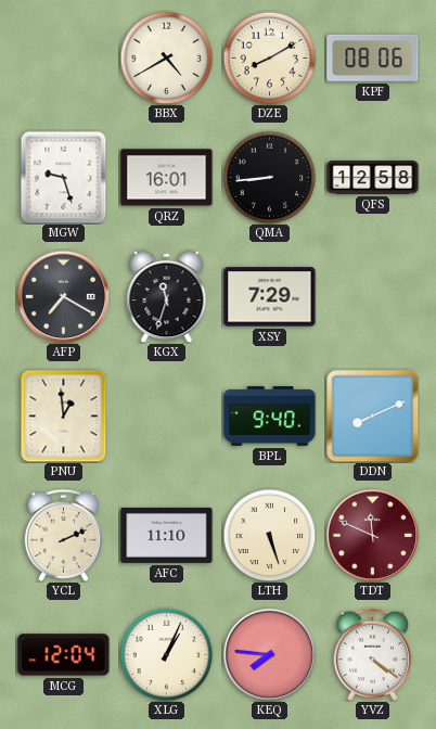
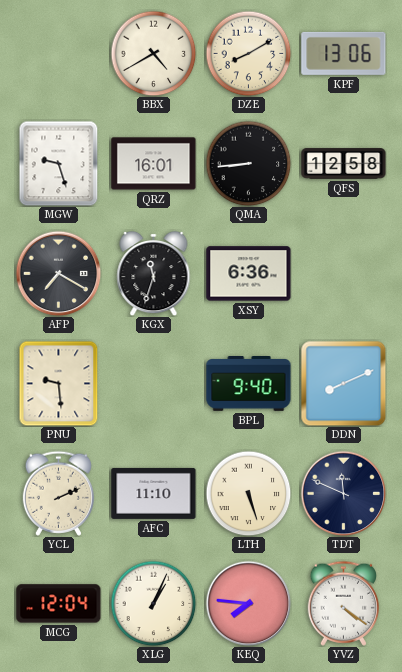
KPF: 08:06 -> 13:06 (344, 53)
XSY: 7:29 -> 6:36 (249, 274)
PNU: 12:59 -> 9:29 (59, 383)
TDT dial: burgundy -> navy (343, 493)
